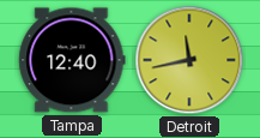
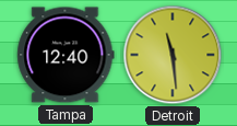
Detroit: 11:43 -> 11:29 (173, 55)
